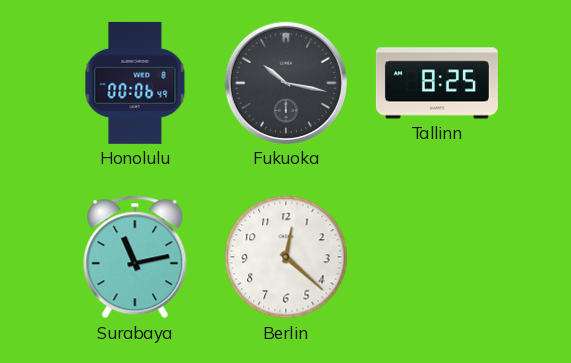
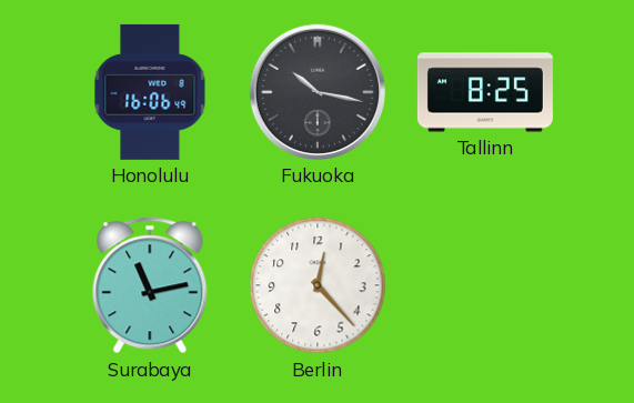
Honolulu: 00:06 -> 16:06 (150, 92)
Berlin: 12:22 -> 12:23 (318, 285)
